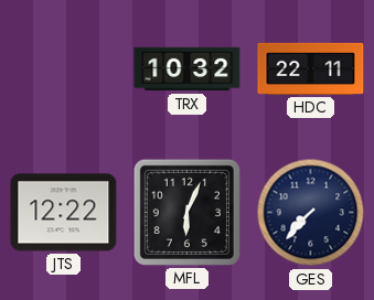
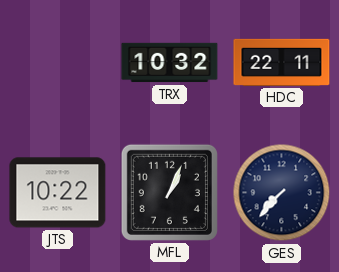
JTS: 12:22 -> 10:22 (58, 193)
MFL: 6:04 -> 1:04 (169, 192)
